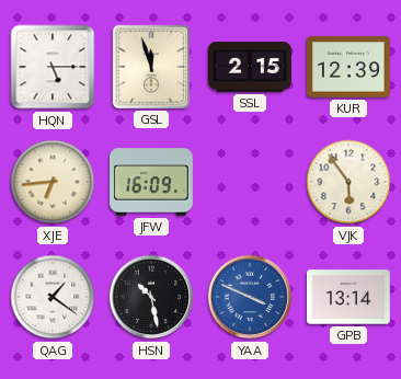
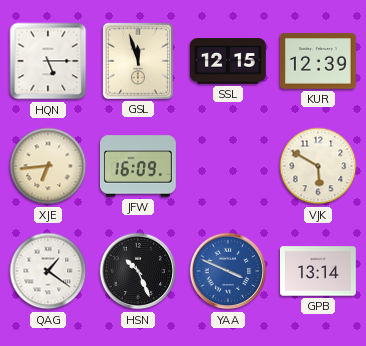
SSL: 2:15 -> 12:15 (228, 61)
VJK: 5:54 -> 5:50 (318, 166)
HSN: 10:28 -> 10:26 (138, 271)
